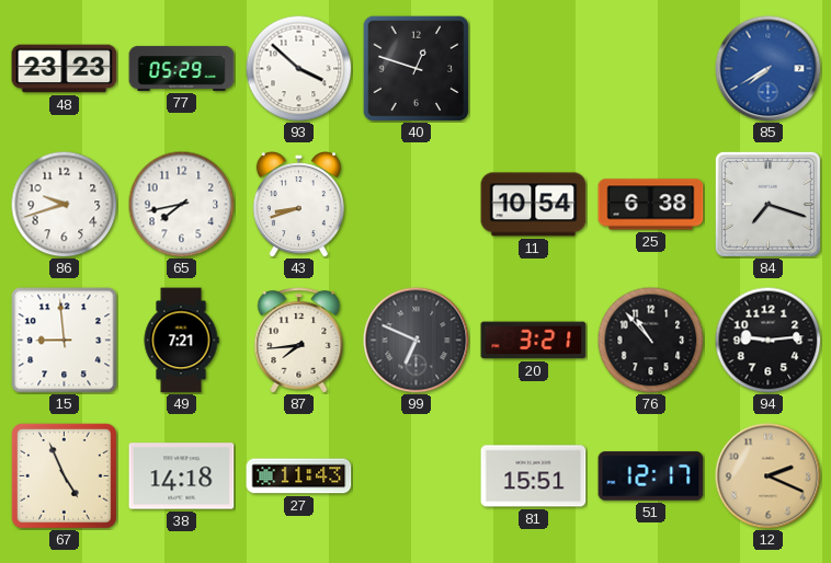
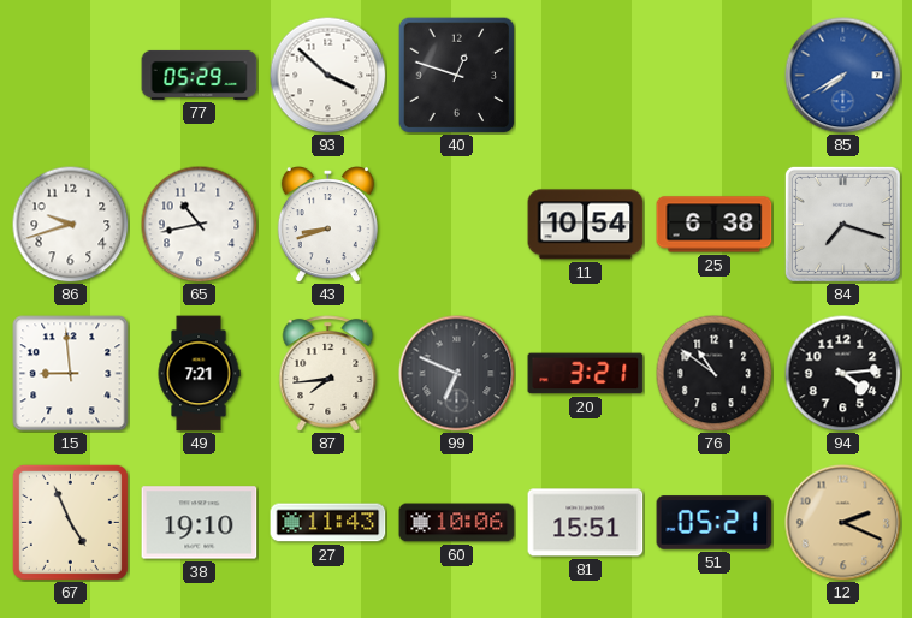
48: 23:23 -> none (65, 69)
65: 7:43 -> 10:43 (199, 224)
76: 10:53 -> 10:51 (713, 373)
94: 9:14 -> 4:14 (842, 373)
38: 14:18 -> 19:10 (200, 523)
60: none -> 10:06 (457, 523)
51: 12:17 -> 05:21 (715, 523)
